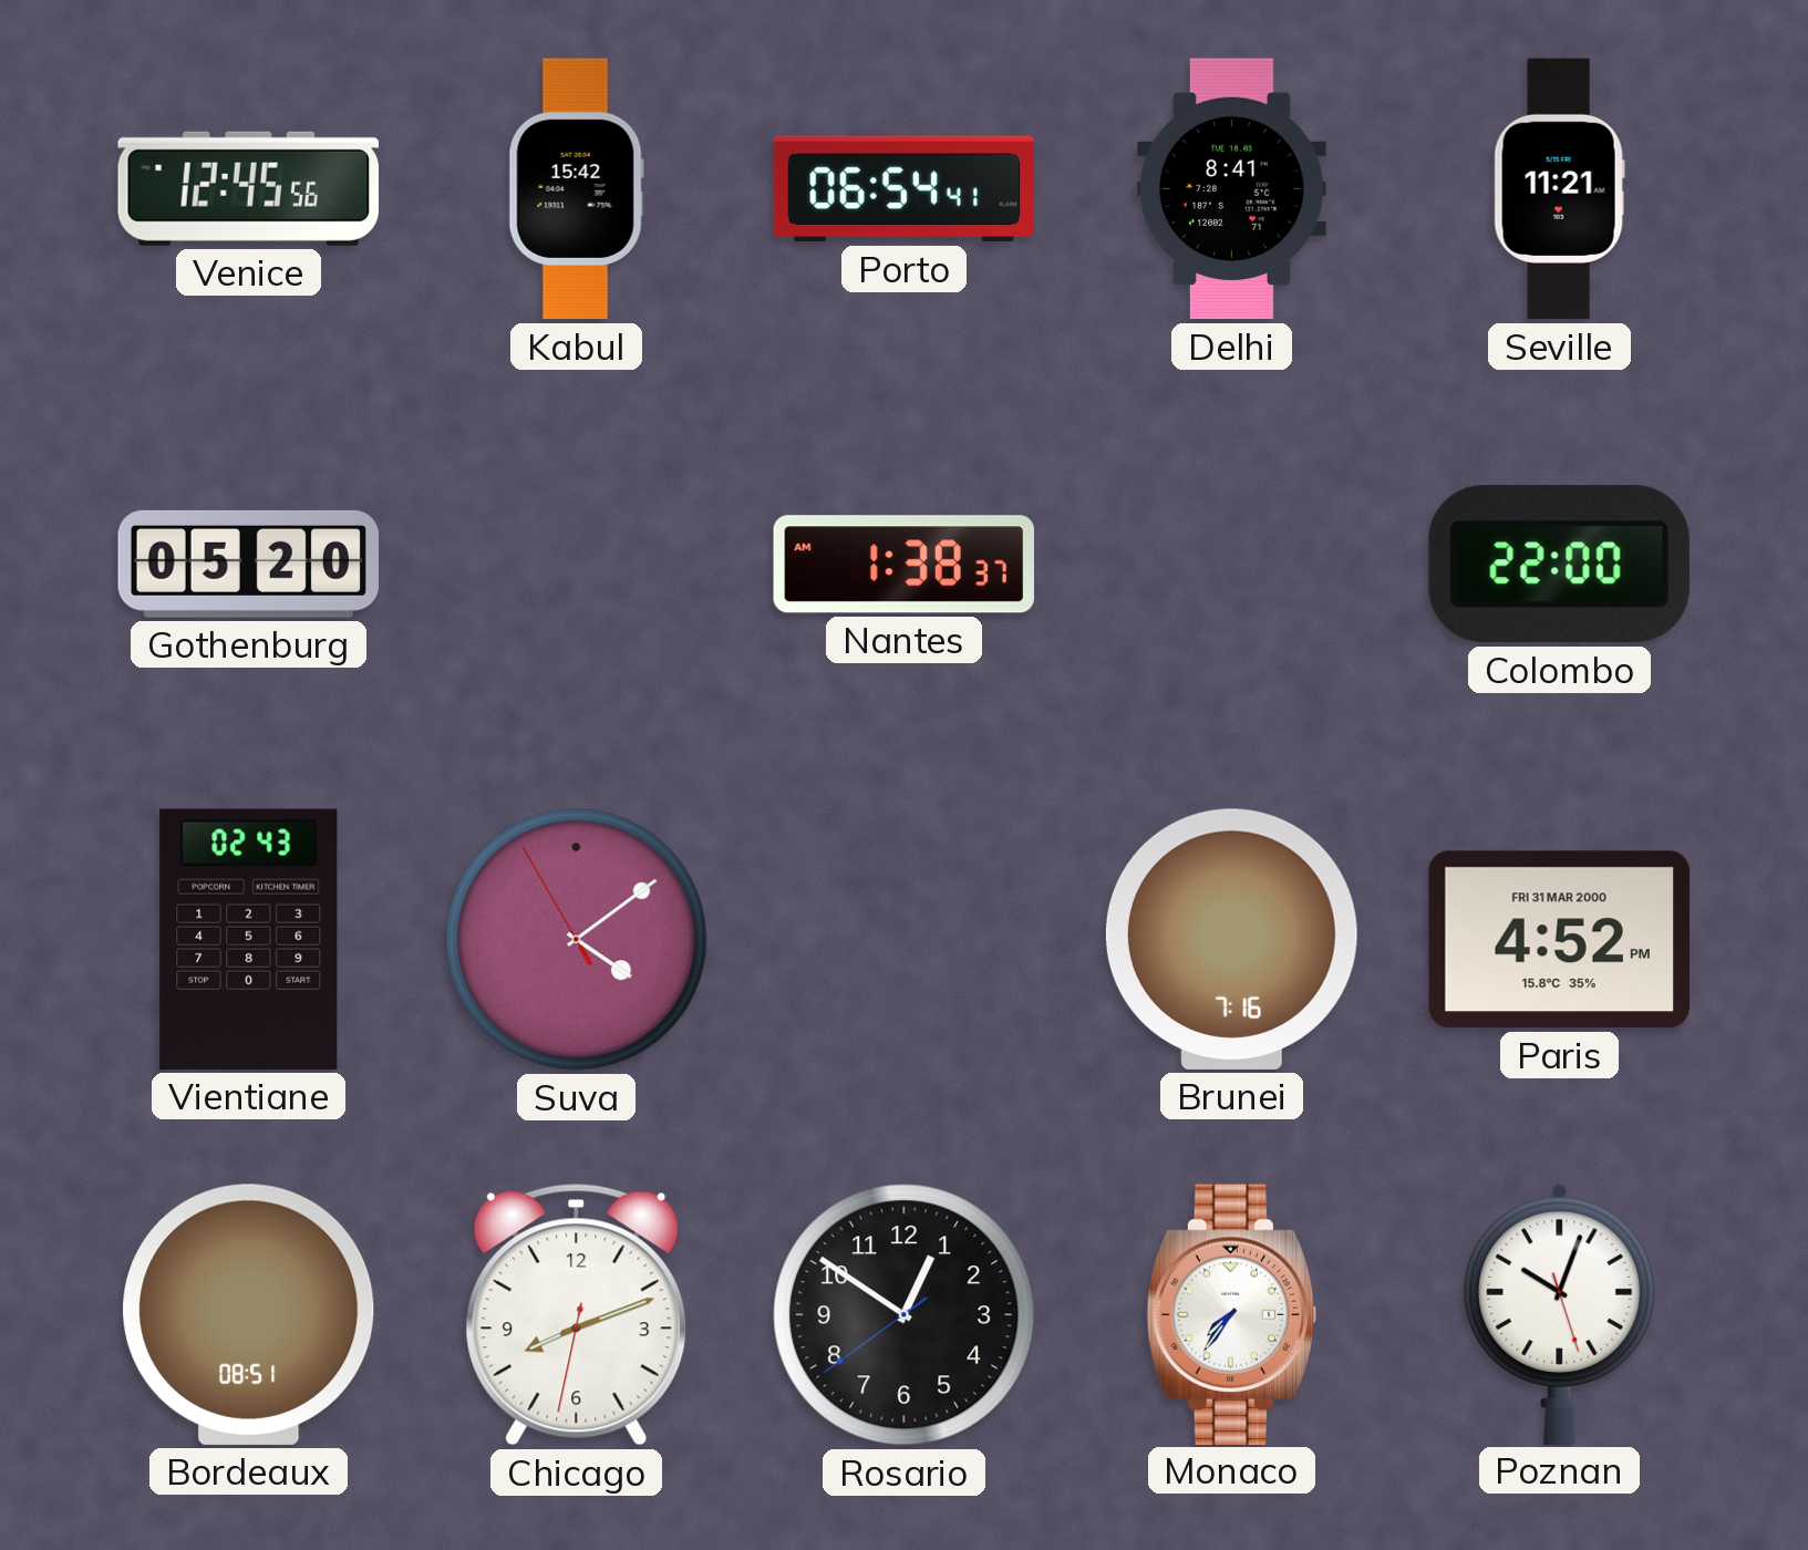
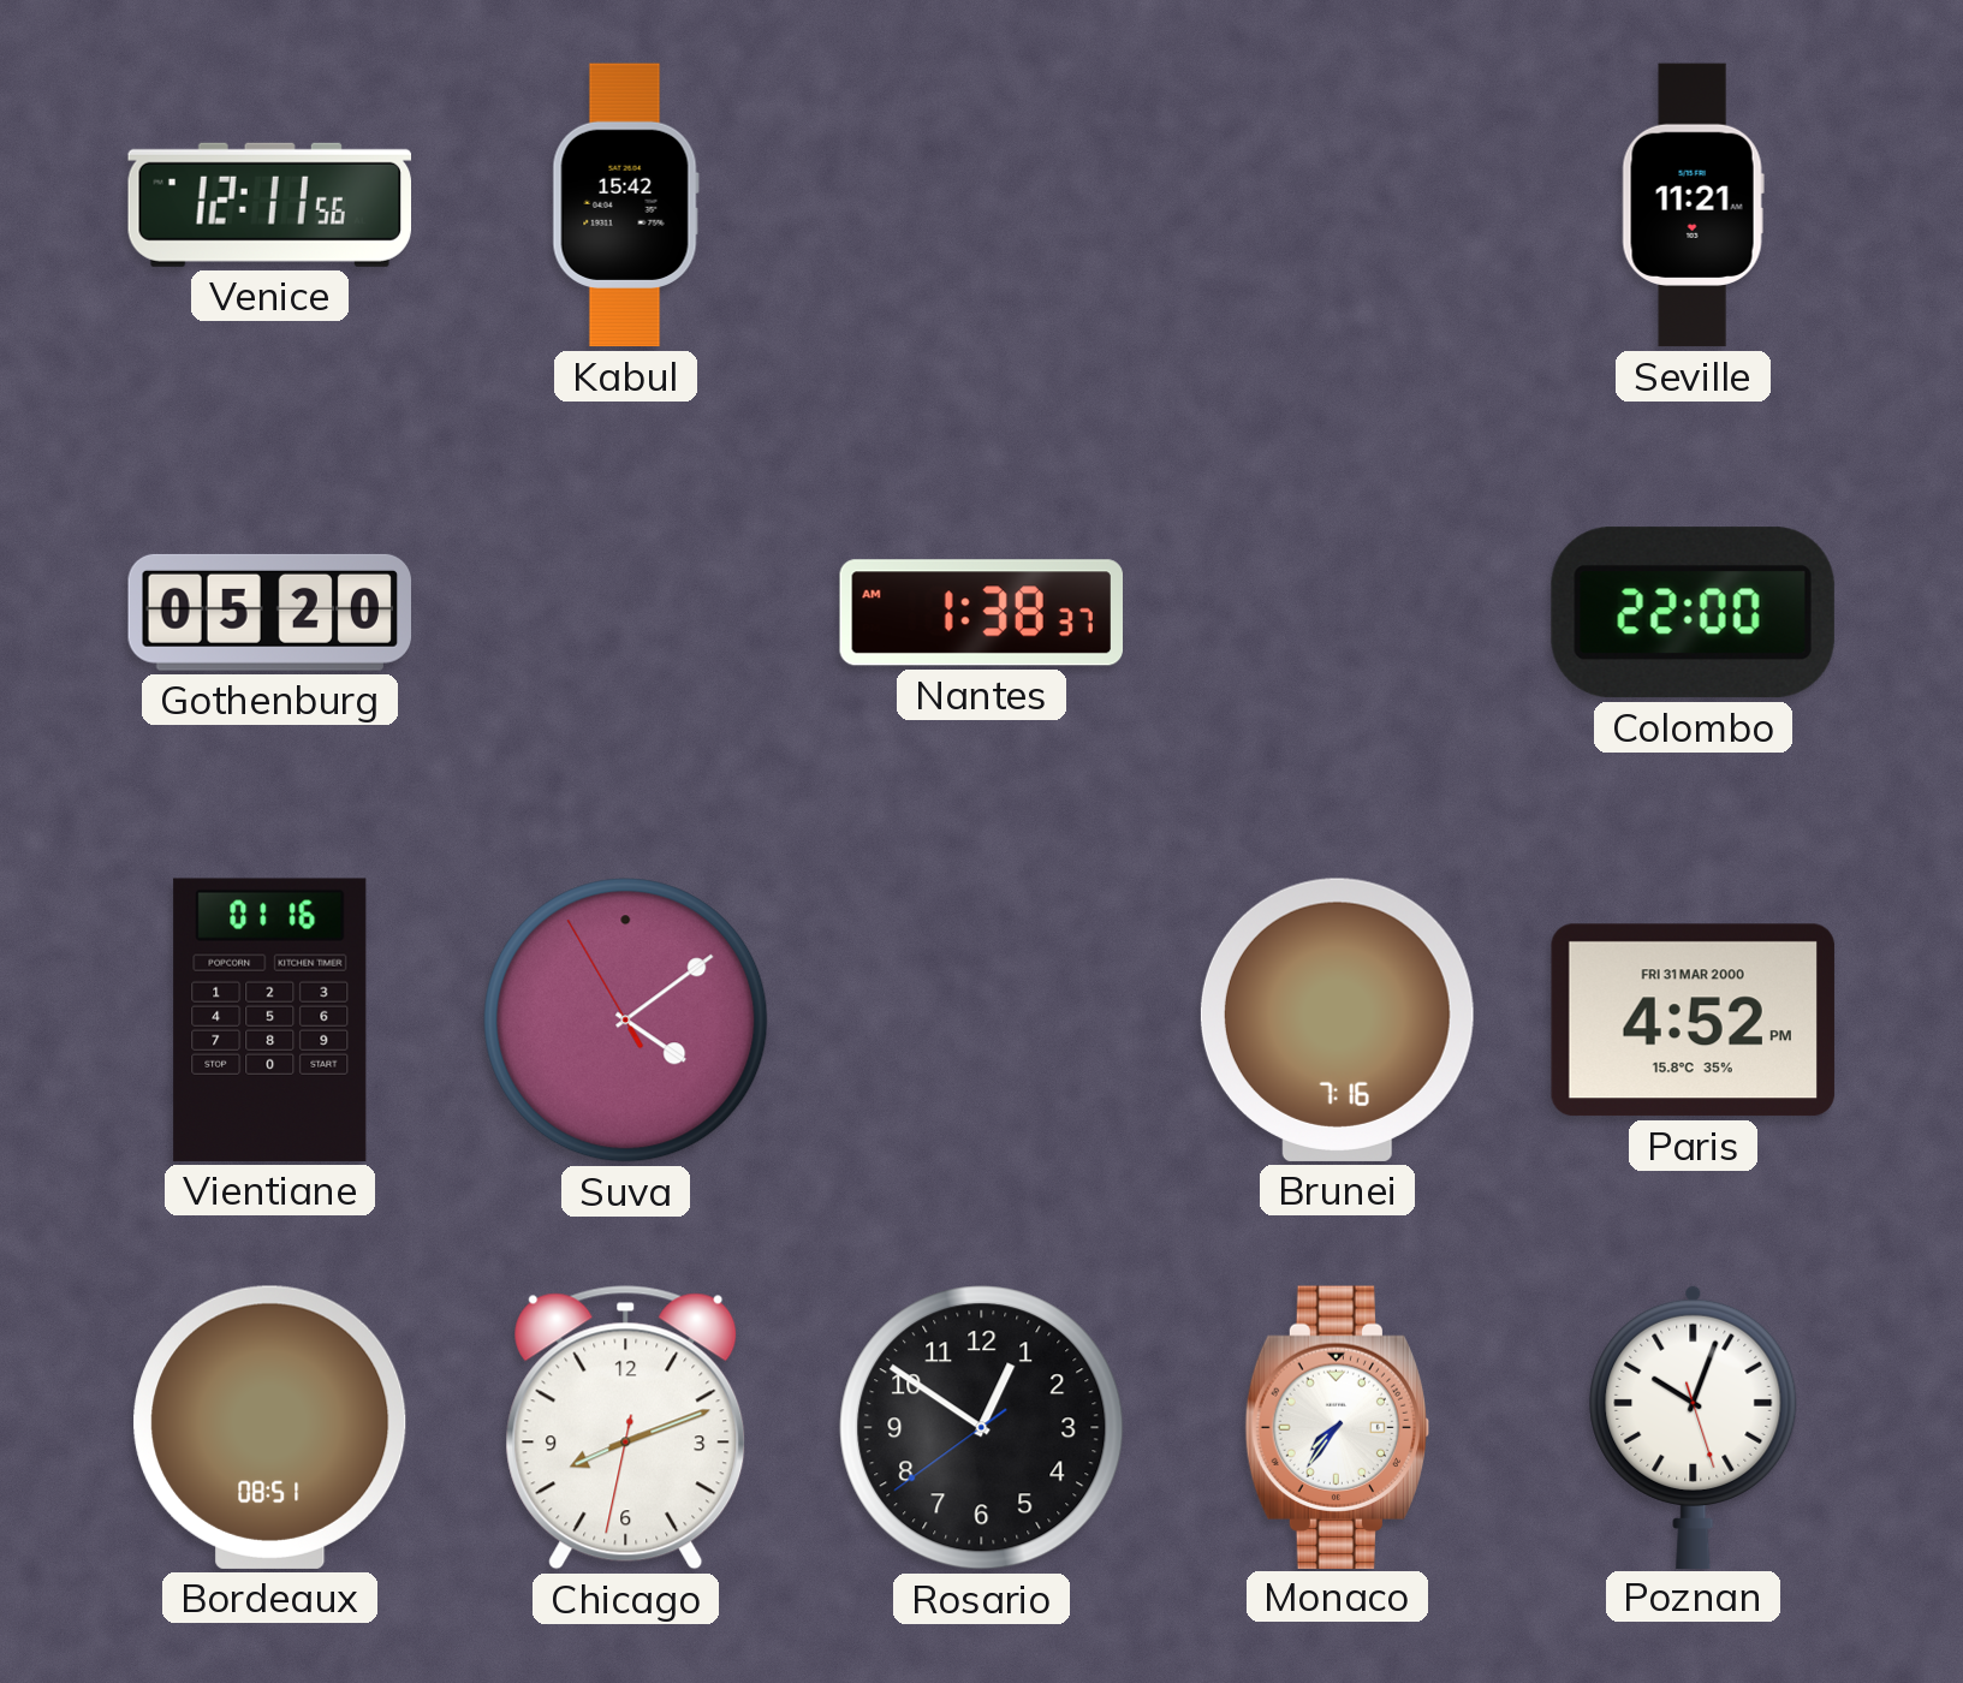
Venice: 12:45 -> 12:11 (269, 204)
Porto: 06:54 -> none (905, 189)
Delhi: 8:41 -> none (1232, 189)
Vientiane: 02:43 -> 01:16 (270, 1019)
